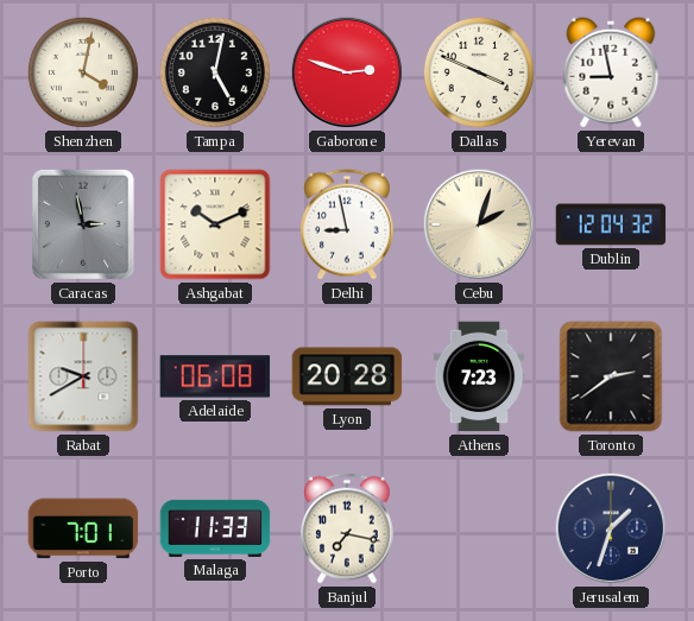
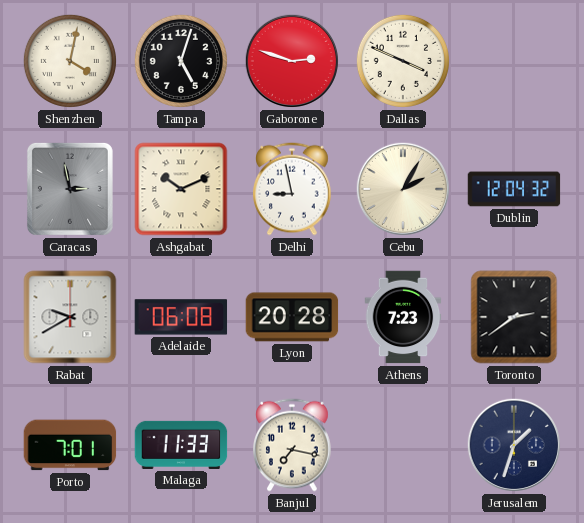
Tampa: 5:02 -> 5:03 (181, 61)
Yerevan: 8:58 -> none (611, 72)
Cebu: 2:03 -> 2:05 (403, 189)
